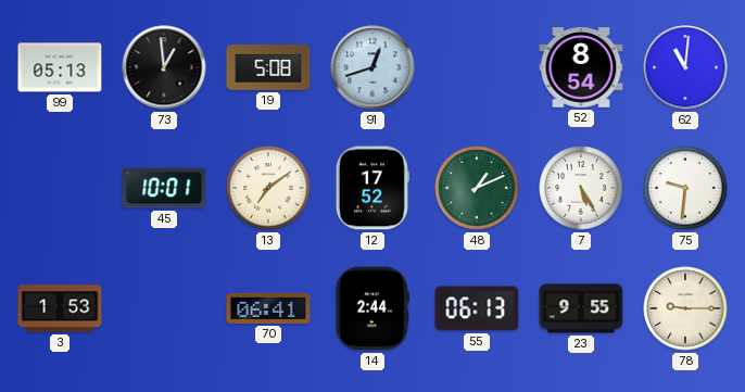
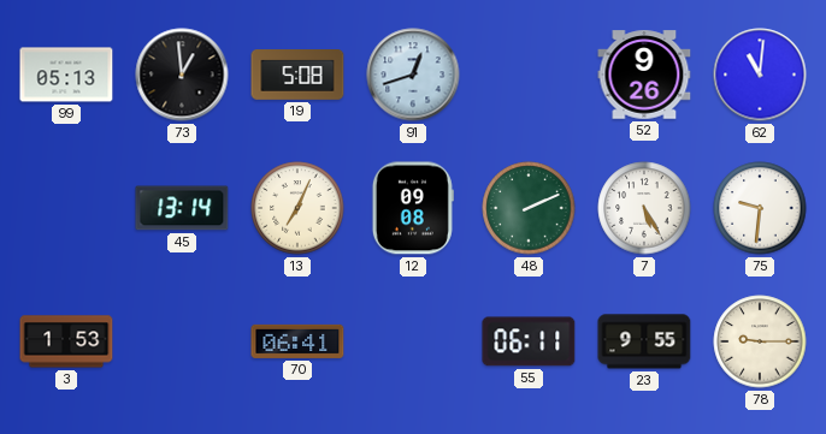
52: 8:54 -> 9:26 (644, 75)
45: 10:01 -> 13:14 (182, 208)
13: 7:09 -> 7:04 (297, 208)
12: 17:52 -> 09:08 (413, 208)
48: 1:11 -> 2:11 (529, 208)
14: 2:44 -> none (372, 308)
55: 06:13 -> 06:11 (529, 341)
